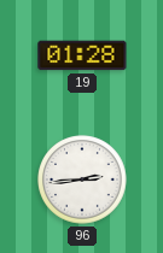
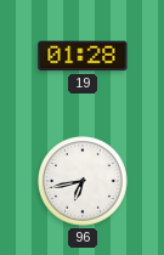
96: 2:44 -> 6:43 (83, 181)
